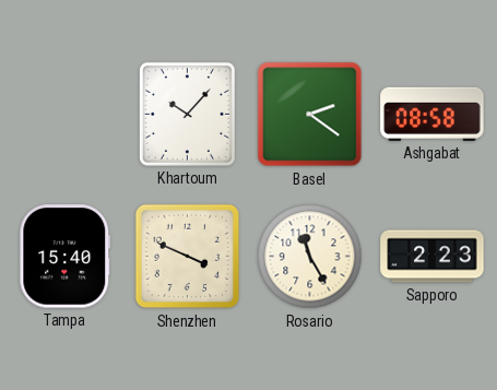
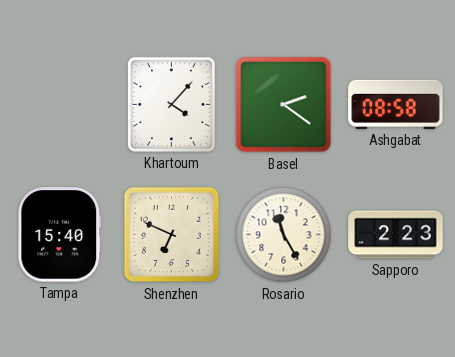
Khartoum: 10:07 -> 4:07 (171, 104)
Shenzhen: 3:49 -> 6:49 (172, 235)
